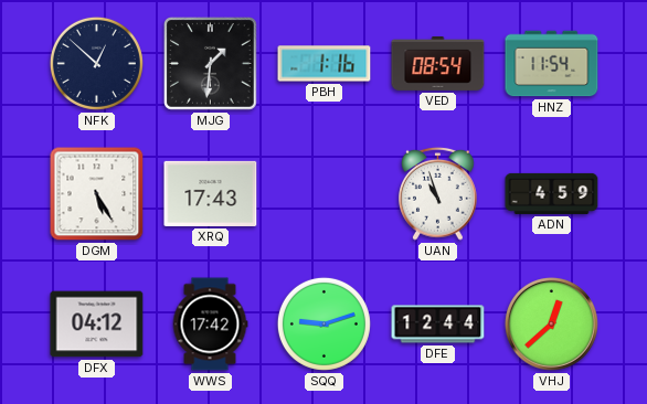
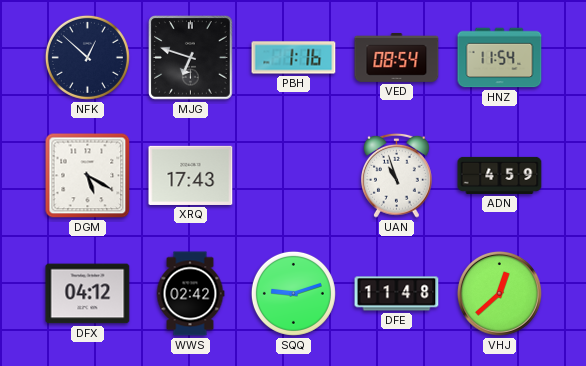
MJG: 1:31 -> 6:48 (191, 58)
DGM: 5:25 -> 5:20 (88, 176)
WWS: 17:42 -> 02:42 (190, 294)
DFE: 12:44 -> 11:48 (397, 294)
